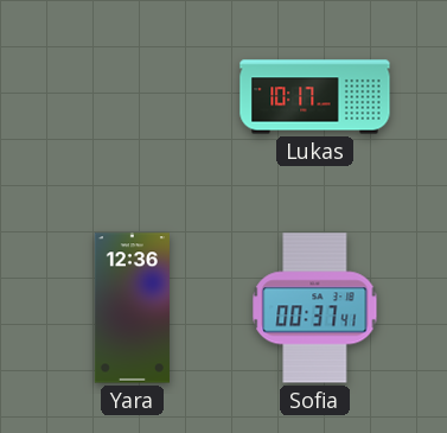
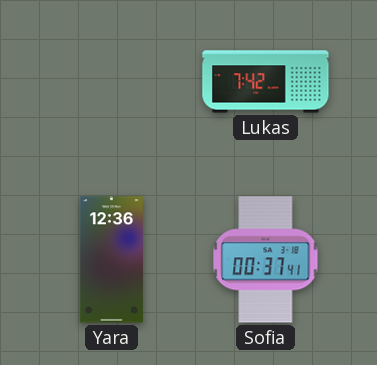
Lukas: 10:17 -> 7:42 (266, 82)
